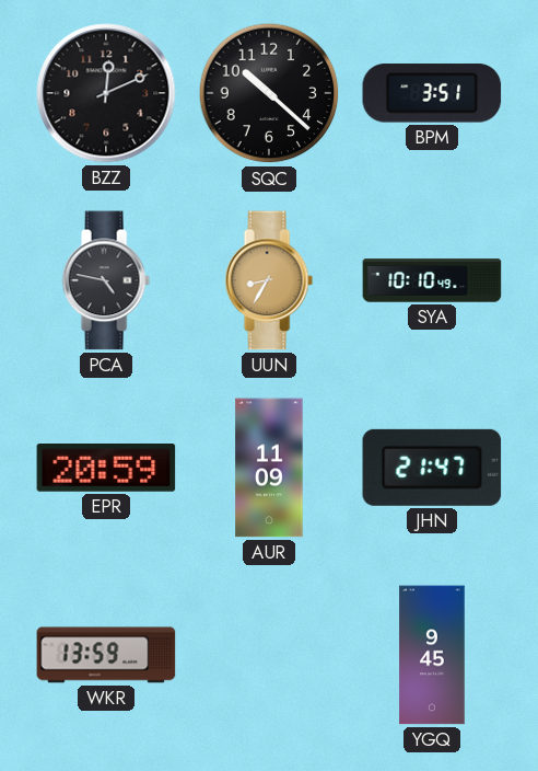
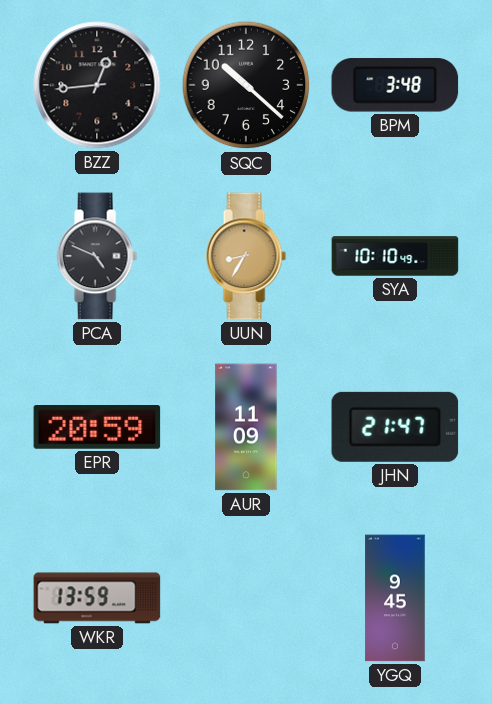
BZZ: 12:11 -> 12:44 (97, 85)
BPM: 3:51 -> 3:48 (395, 85)
PCA: 4:47 -> 4:49 (97, 256)
